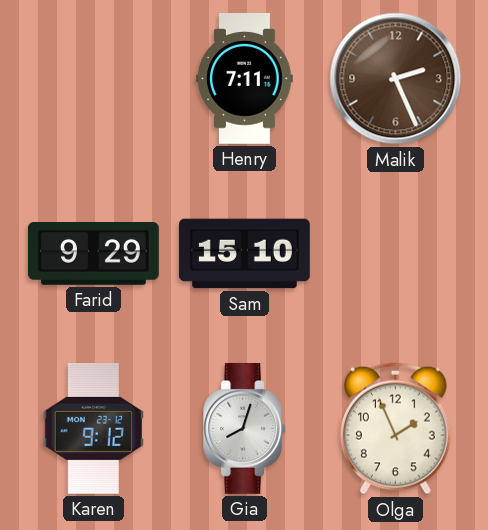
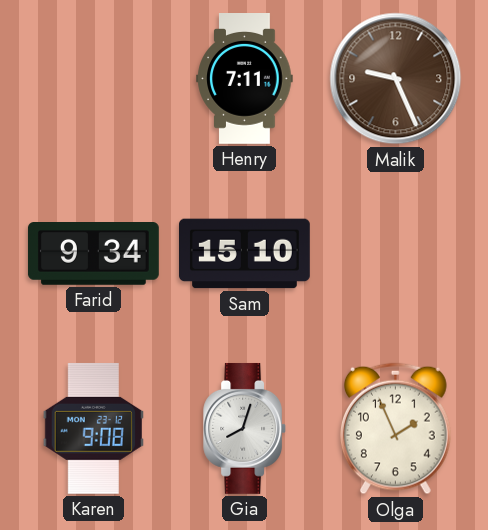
Malik: 2:26 -> 9:26 (396, 79)
Farid: 9:29 -> 9:34 (93, 254)
Karen: 9:12 -> 9:08 (93, 428)
